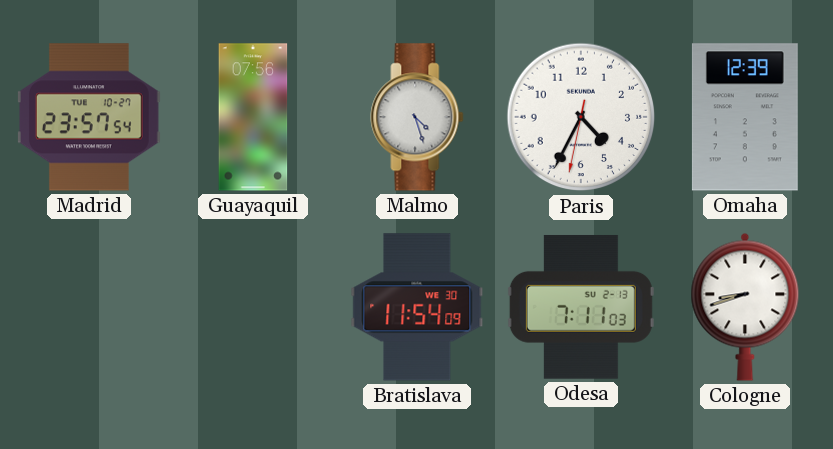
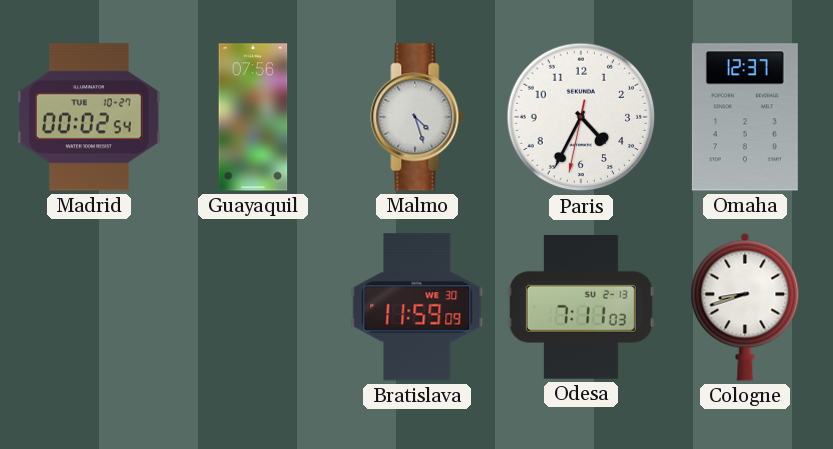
Madrid: 23:57 -> 00:02 (89, 117)
Omaha: 12:39 -> 12:37 (745, 117)
Bratislava: 11:54 -> 11:59 (417, 307)
